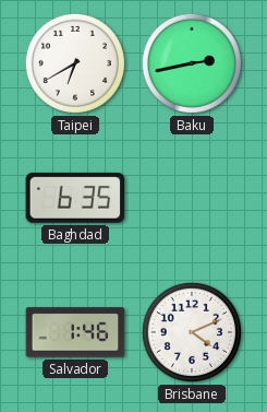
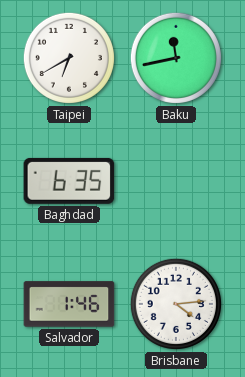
Baku: 2:43 -> 11:43 (176, 58)
Brisbane: 4:11 -> 4:14 (176, 304)
